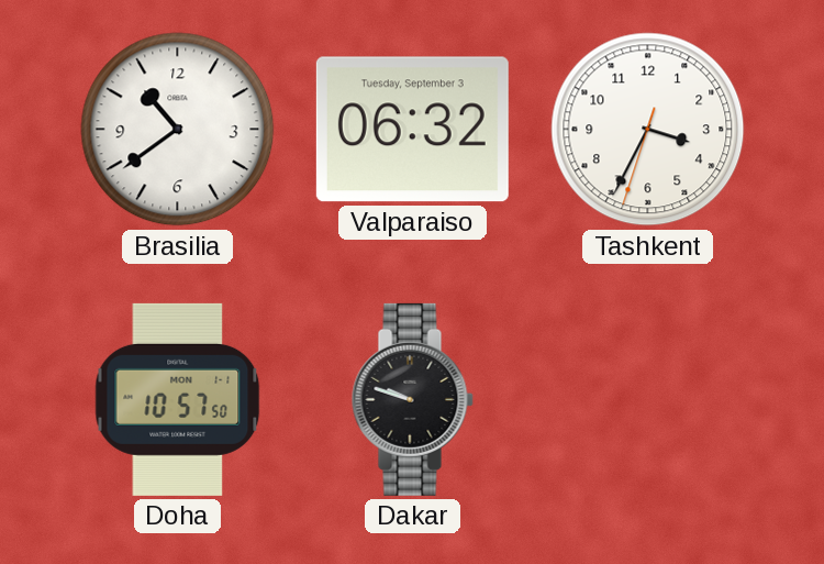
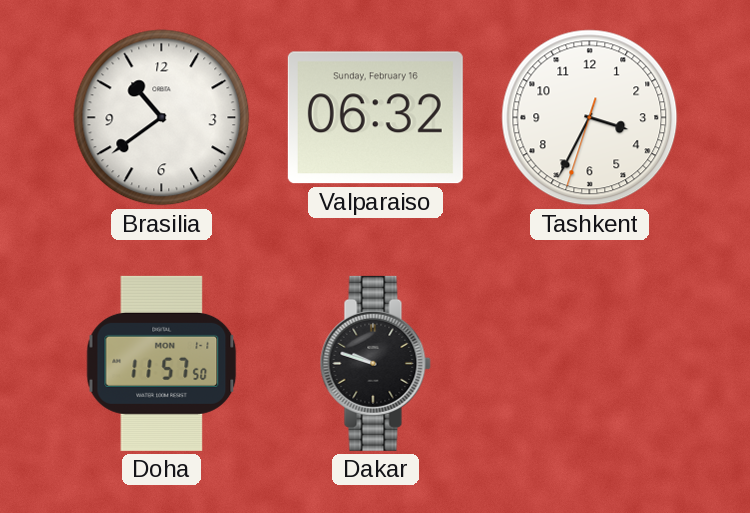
Valparaiso date: Tuesday, September 3 -> Sunday, February 16 (375, 118)
Doha: 10:57 -> 11:57 (162, 363)
